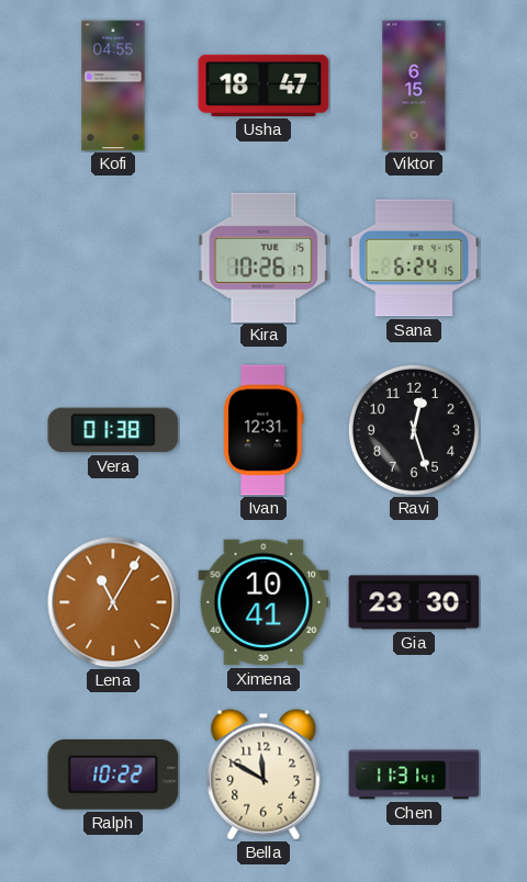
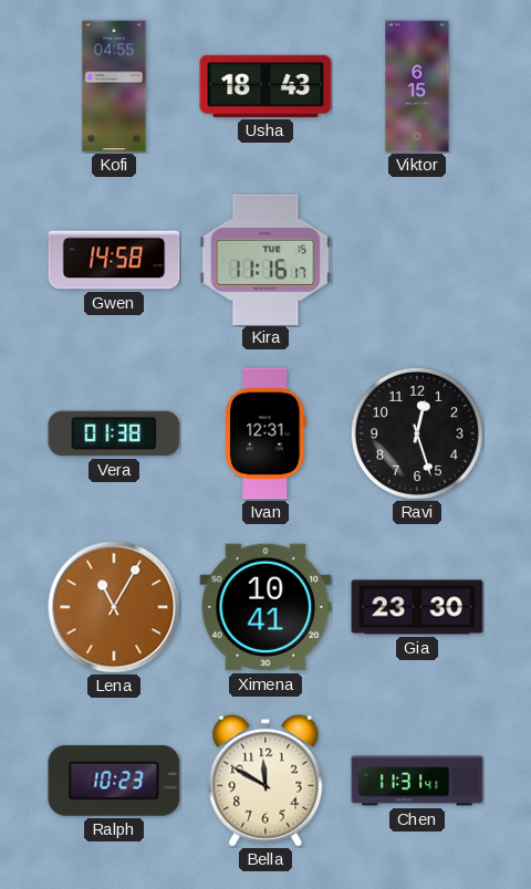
Usha: 18:47 -> 18:43 (265, 86)
Gwen: none -> 14:58 (114, 260)
Kira: 10:26 -> 11:16 (265, 259)
Sana: 6:24 -> none (414, 258)
Ralph: 10:22 -> 10:23 (114, 781)
